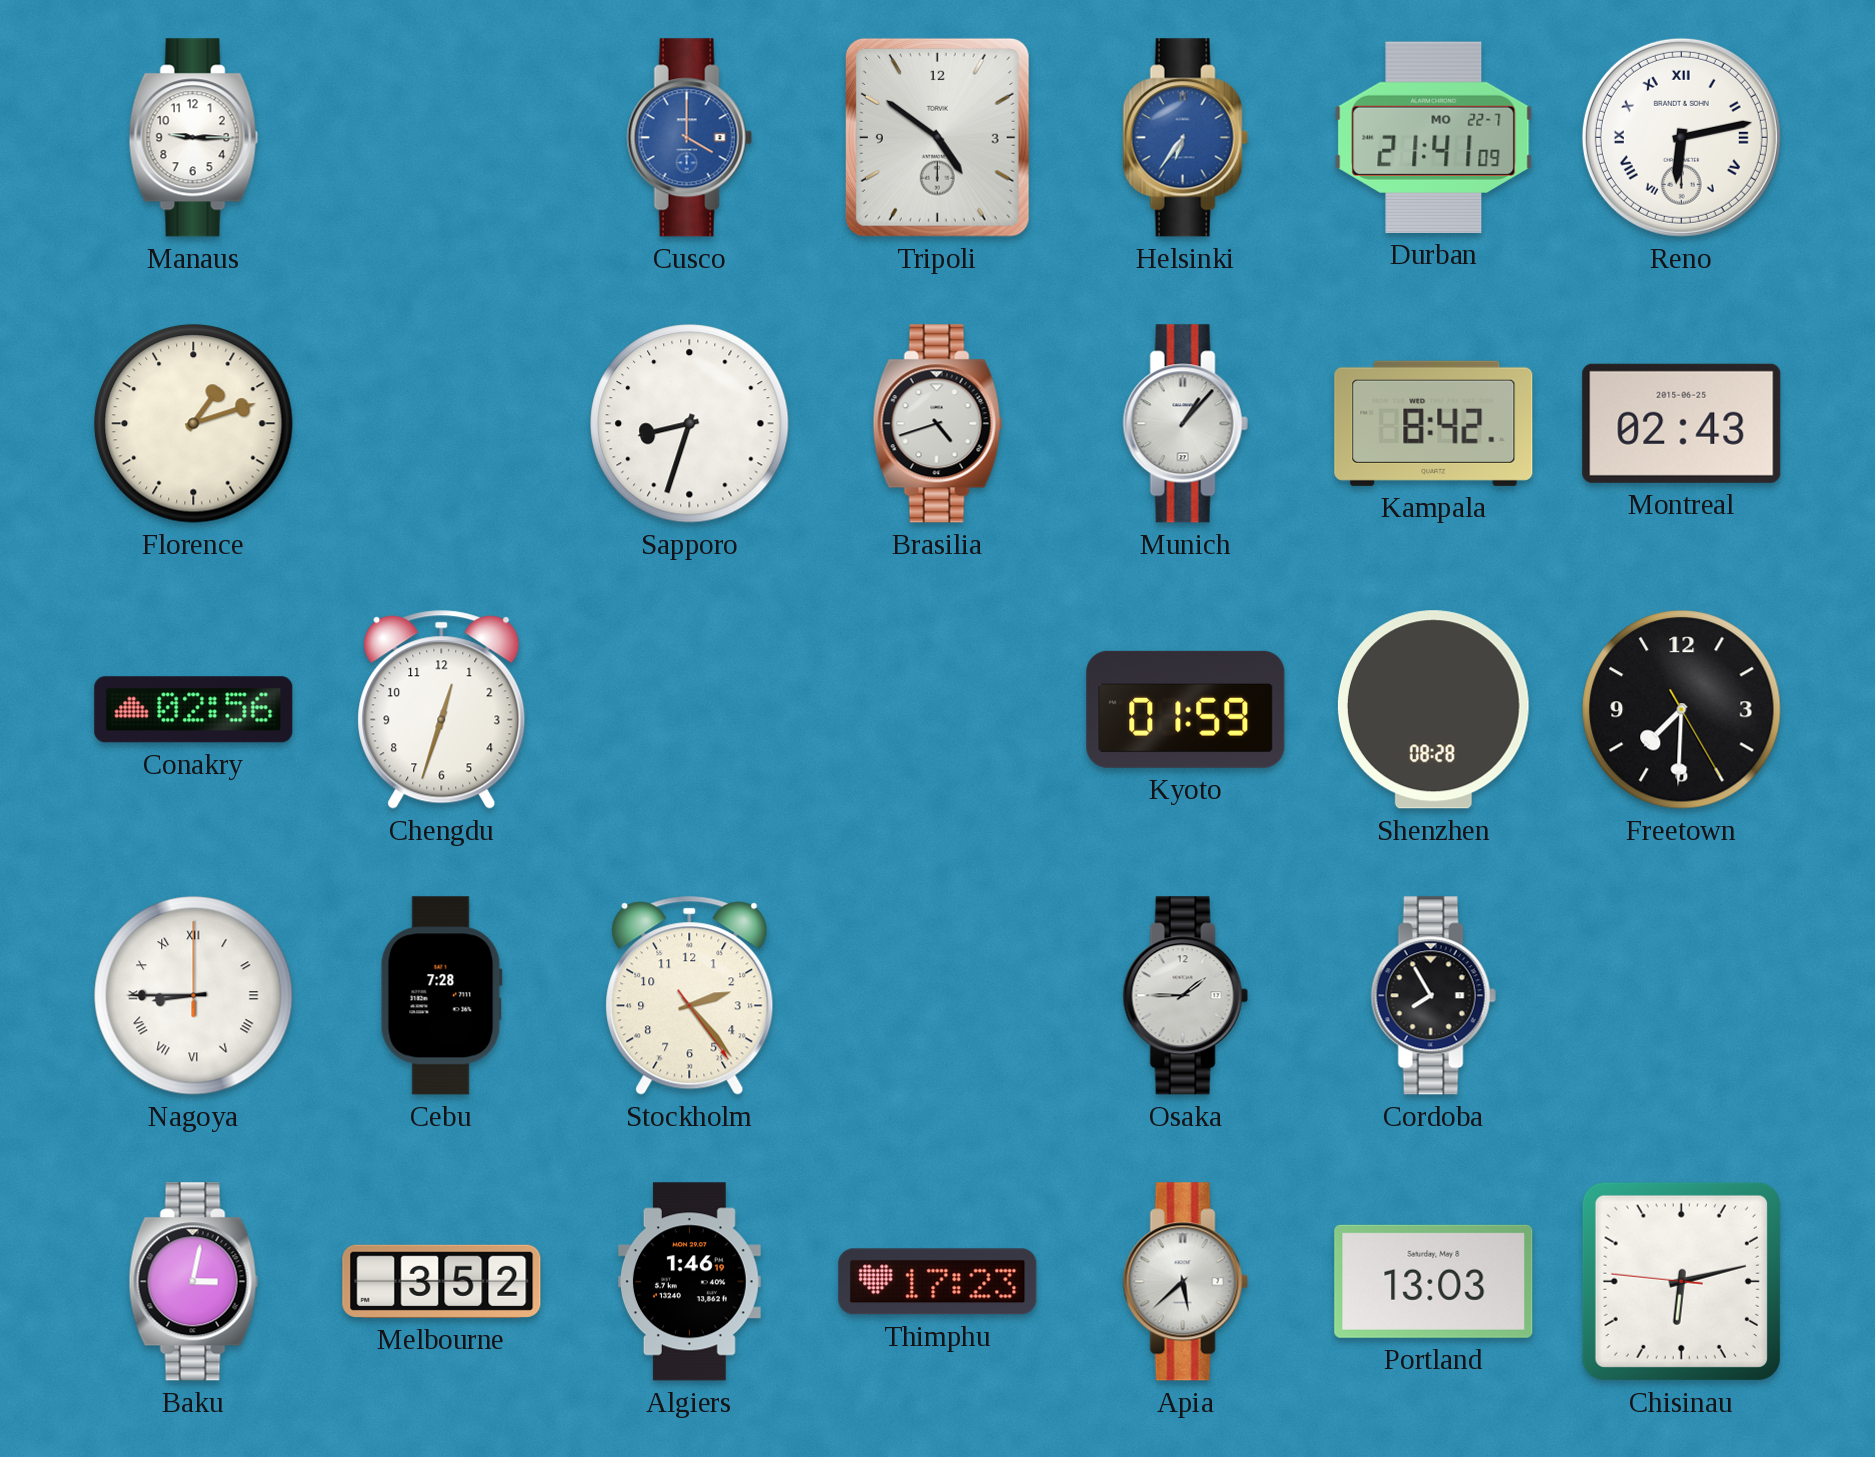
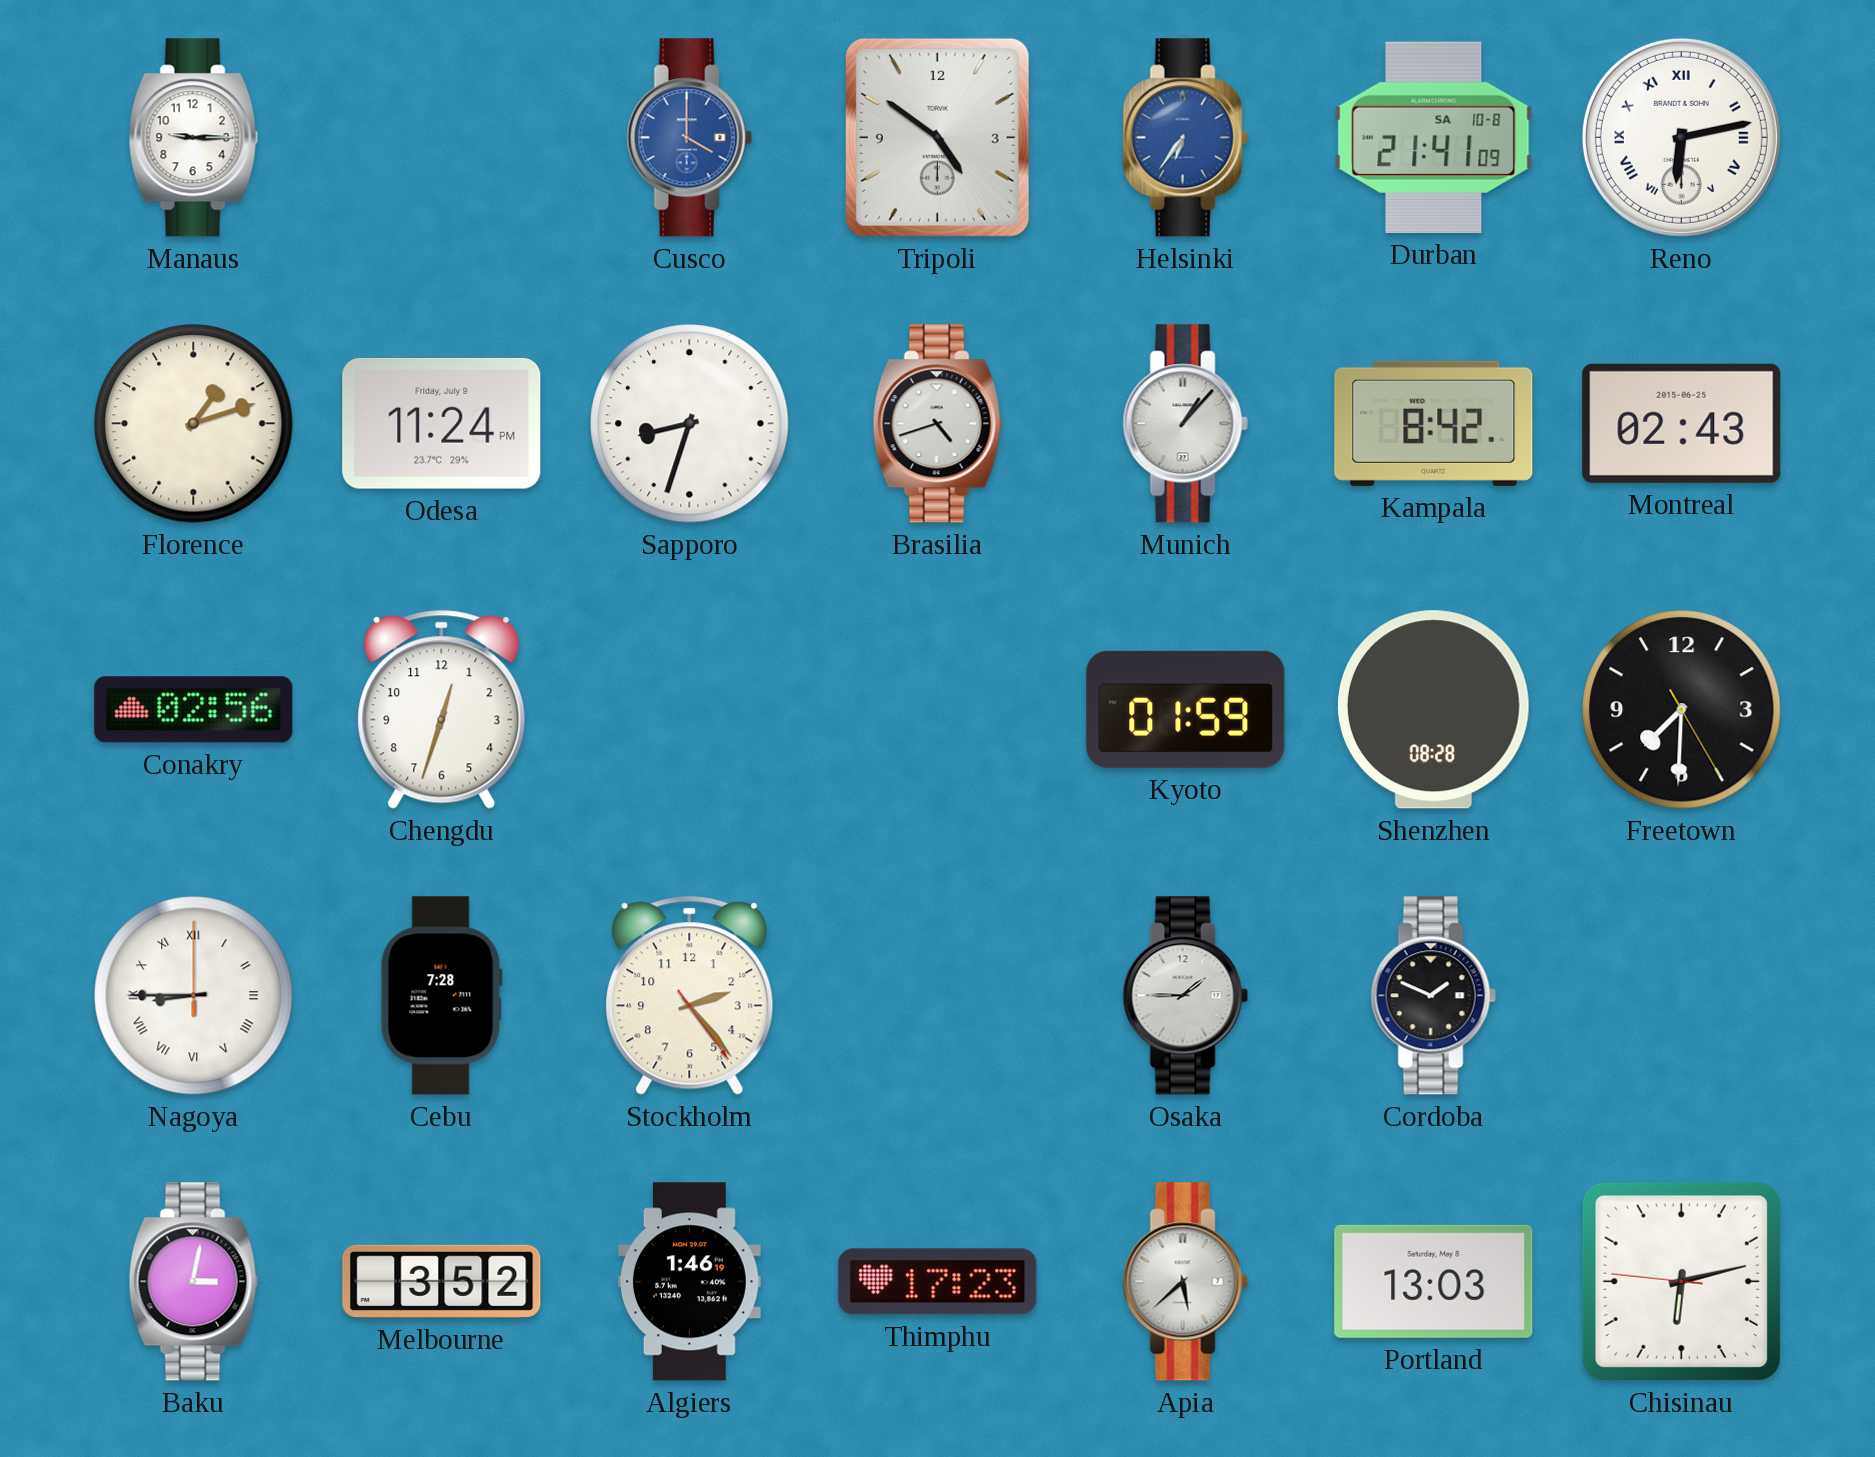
Durban date: MO 22-7 -> SA 10-8 (1434, 137)
Odesa: none -> 11:24 (442, 423)
Cordoba: 7:55 -> 1:49 (1433, 996)
